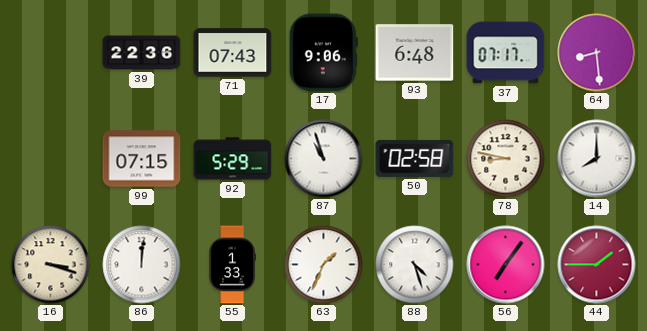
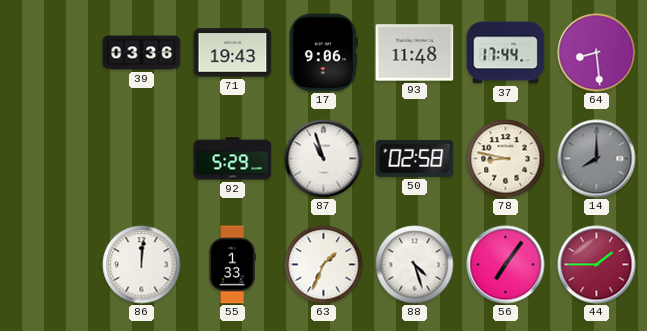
39: 22:36 -> 03:36 (142, 53)
71: 07:43 -> 19:43 (233, 53)
93: 6:48 -> 11:48 (415, 53)
37: 07:17 -> 17:44 (506, 53)
99: 07:15 -> none (142, 159)
14 dial: white -> grey (597, 159)
16: 3:18 -> none (51, 265)
